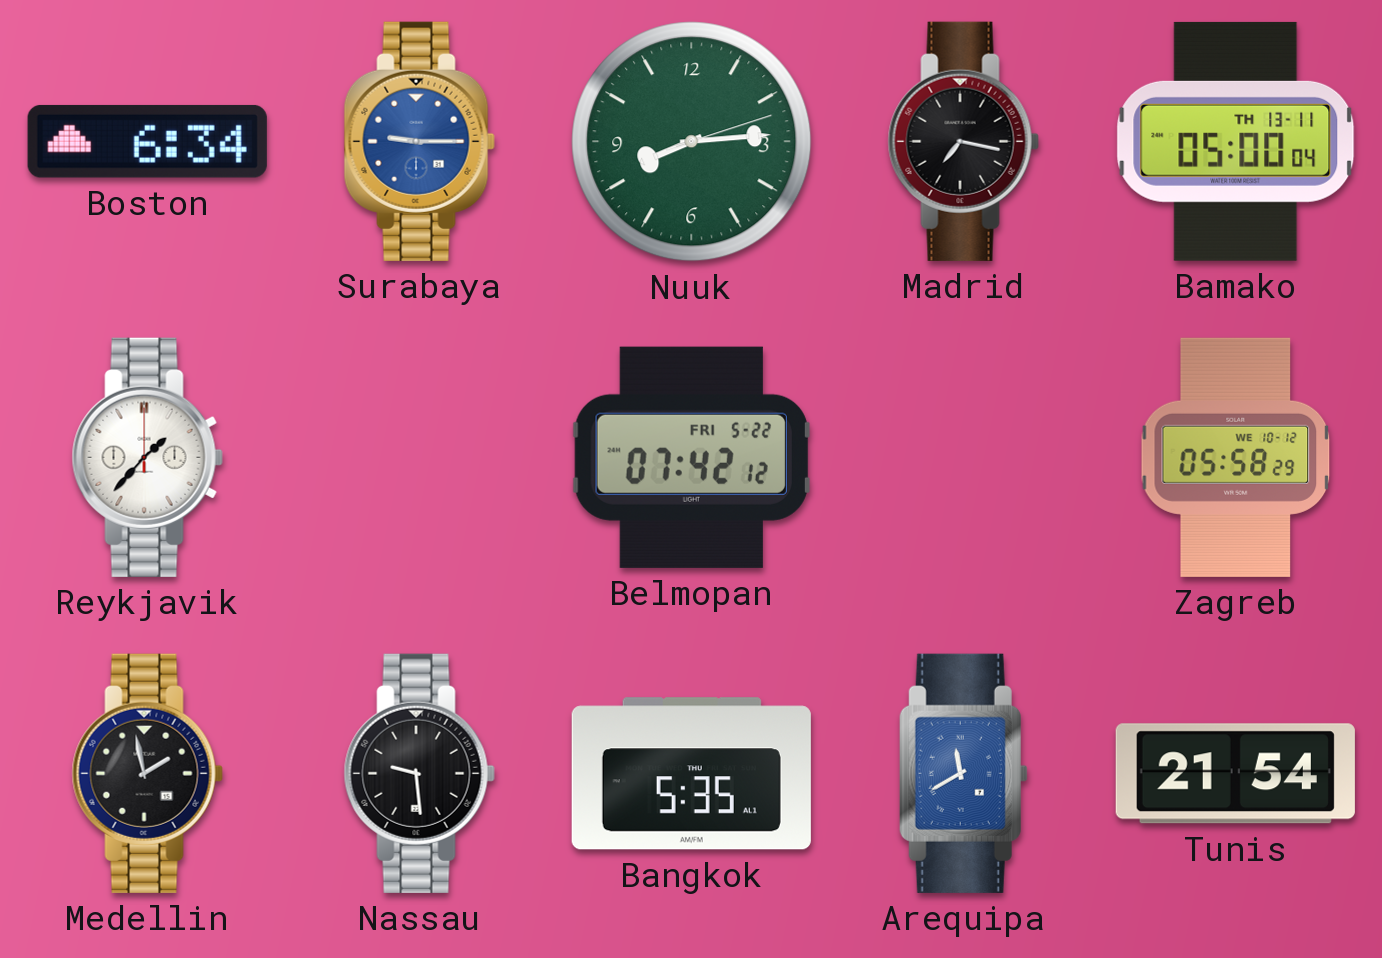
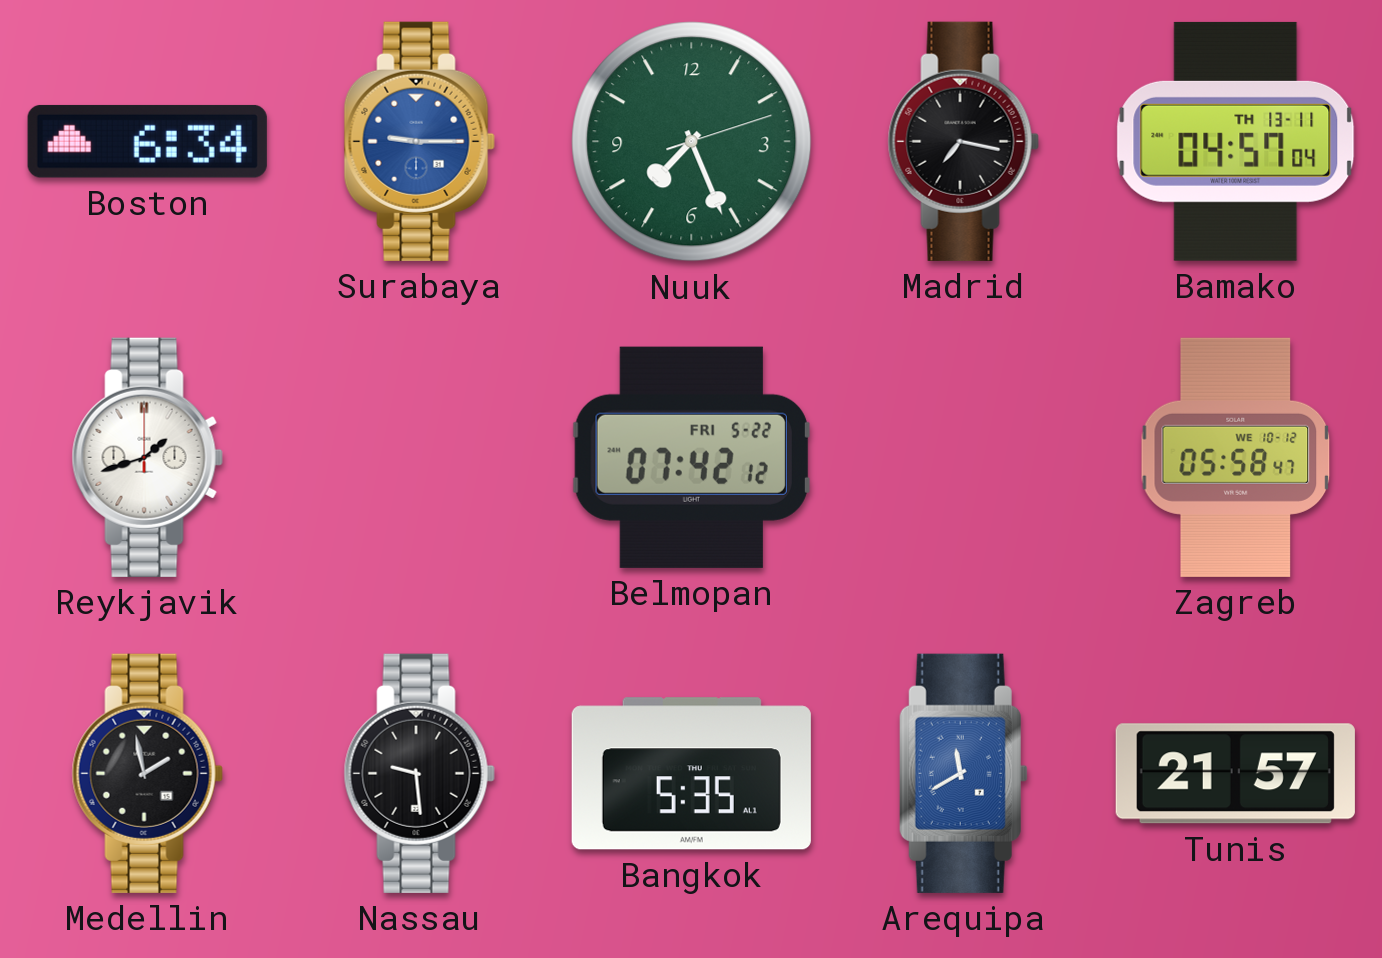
Nuuk: 8:14 -> 7:26 (692, 142)
Bamako: 05:00 -> 04:57 (1236, 141)
Reykjavik: 1:37 -> 1:42 (147, 457)
Zagreb: 05:58:29 -> 05:58:47 (1236, 457)
Tunis: 21:54 -> 21:57 (1235, 774)
